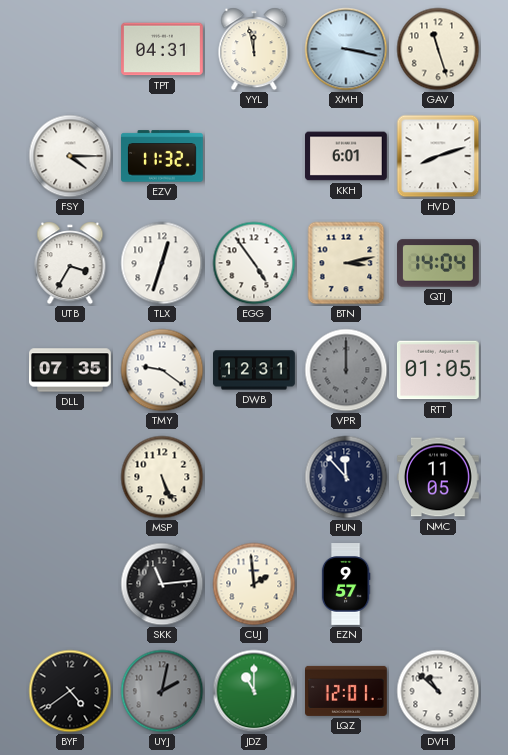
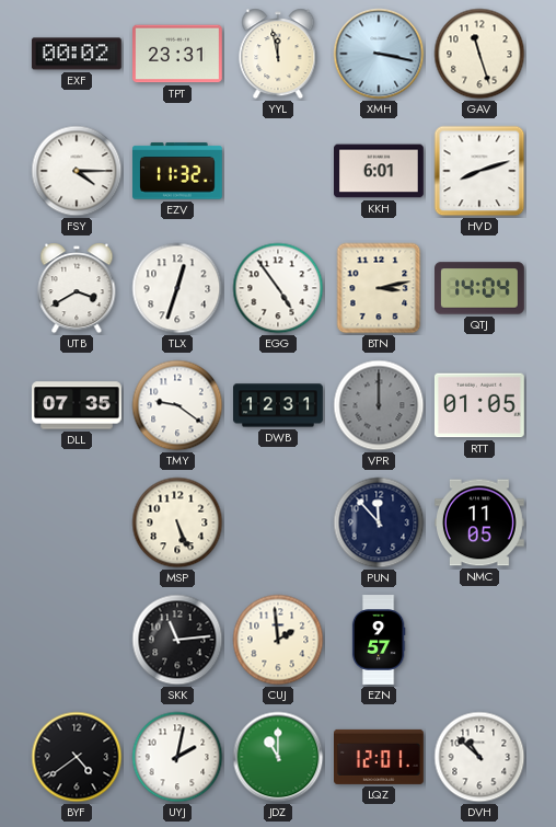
EXF: none -> 00:02 (77, 54)
TPT: 04:31 -> 23:31 (178, 54)
UTB: 3:35 -> 3:40 (77, 288)
UYJ dial: grey -> white (177, 757)
